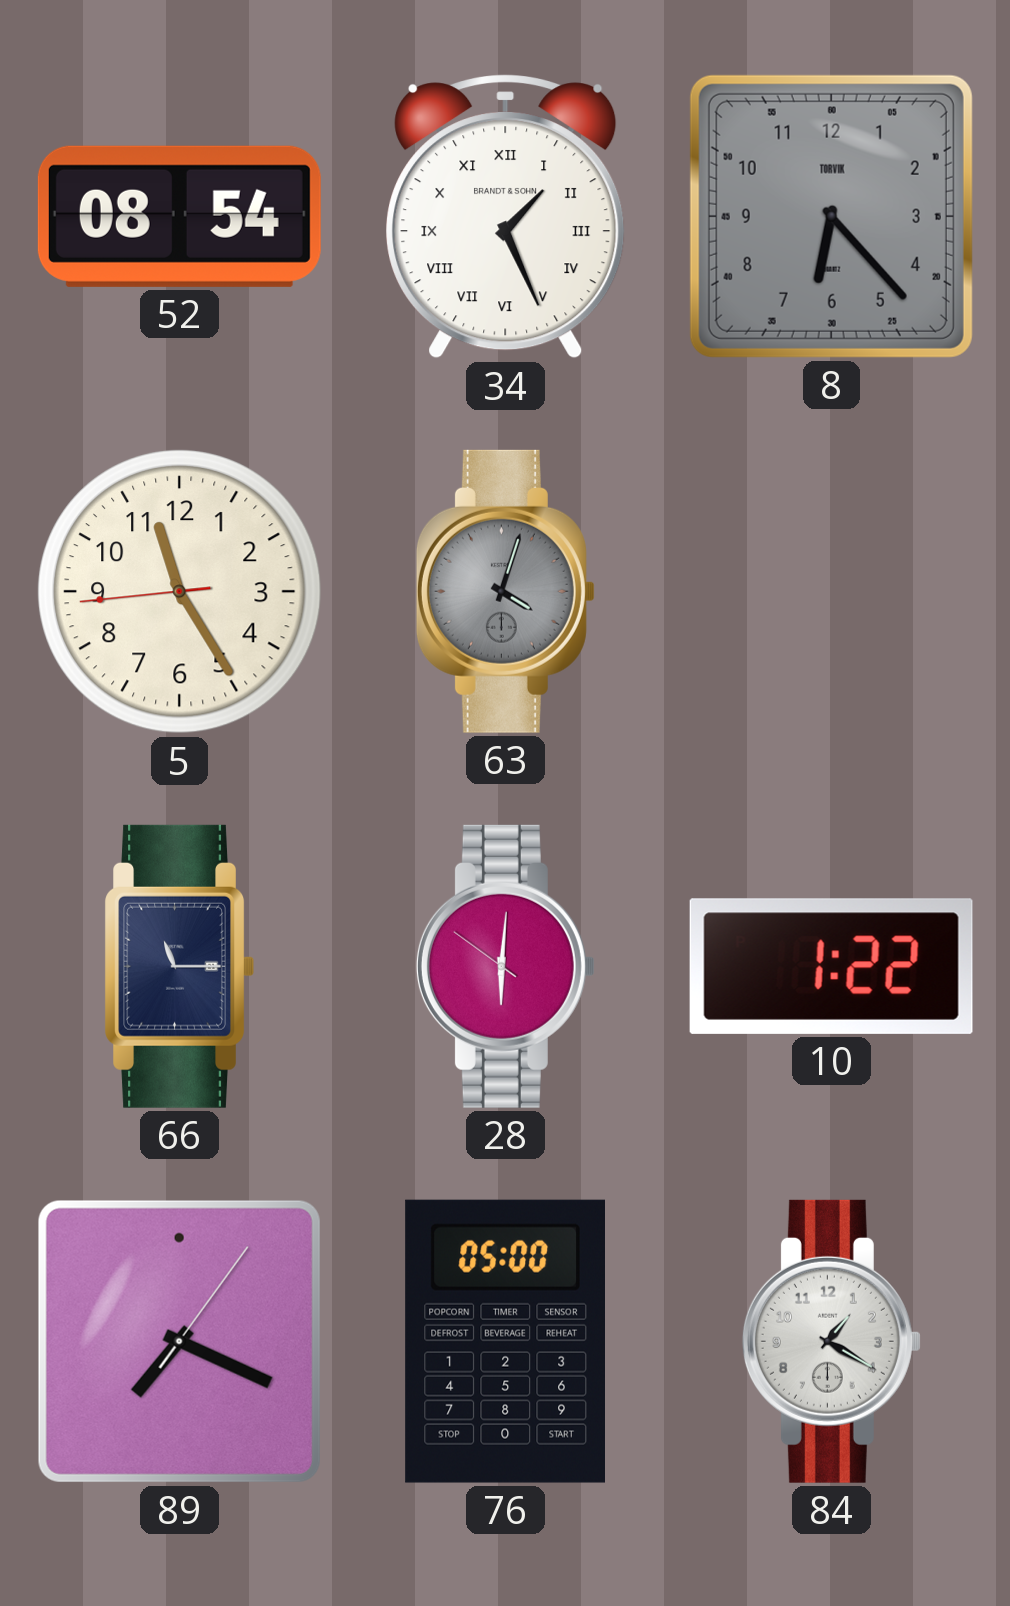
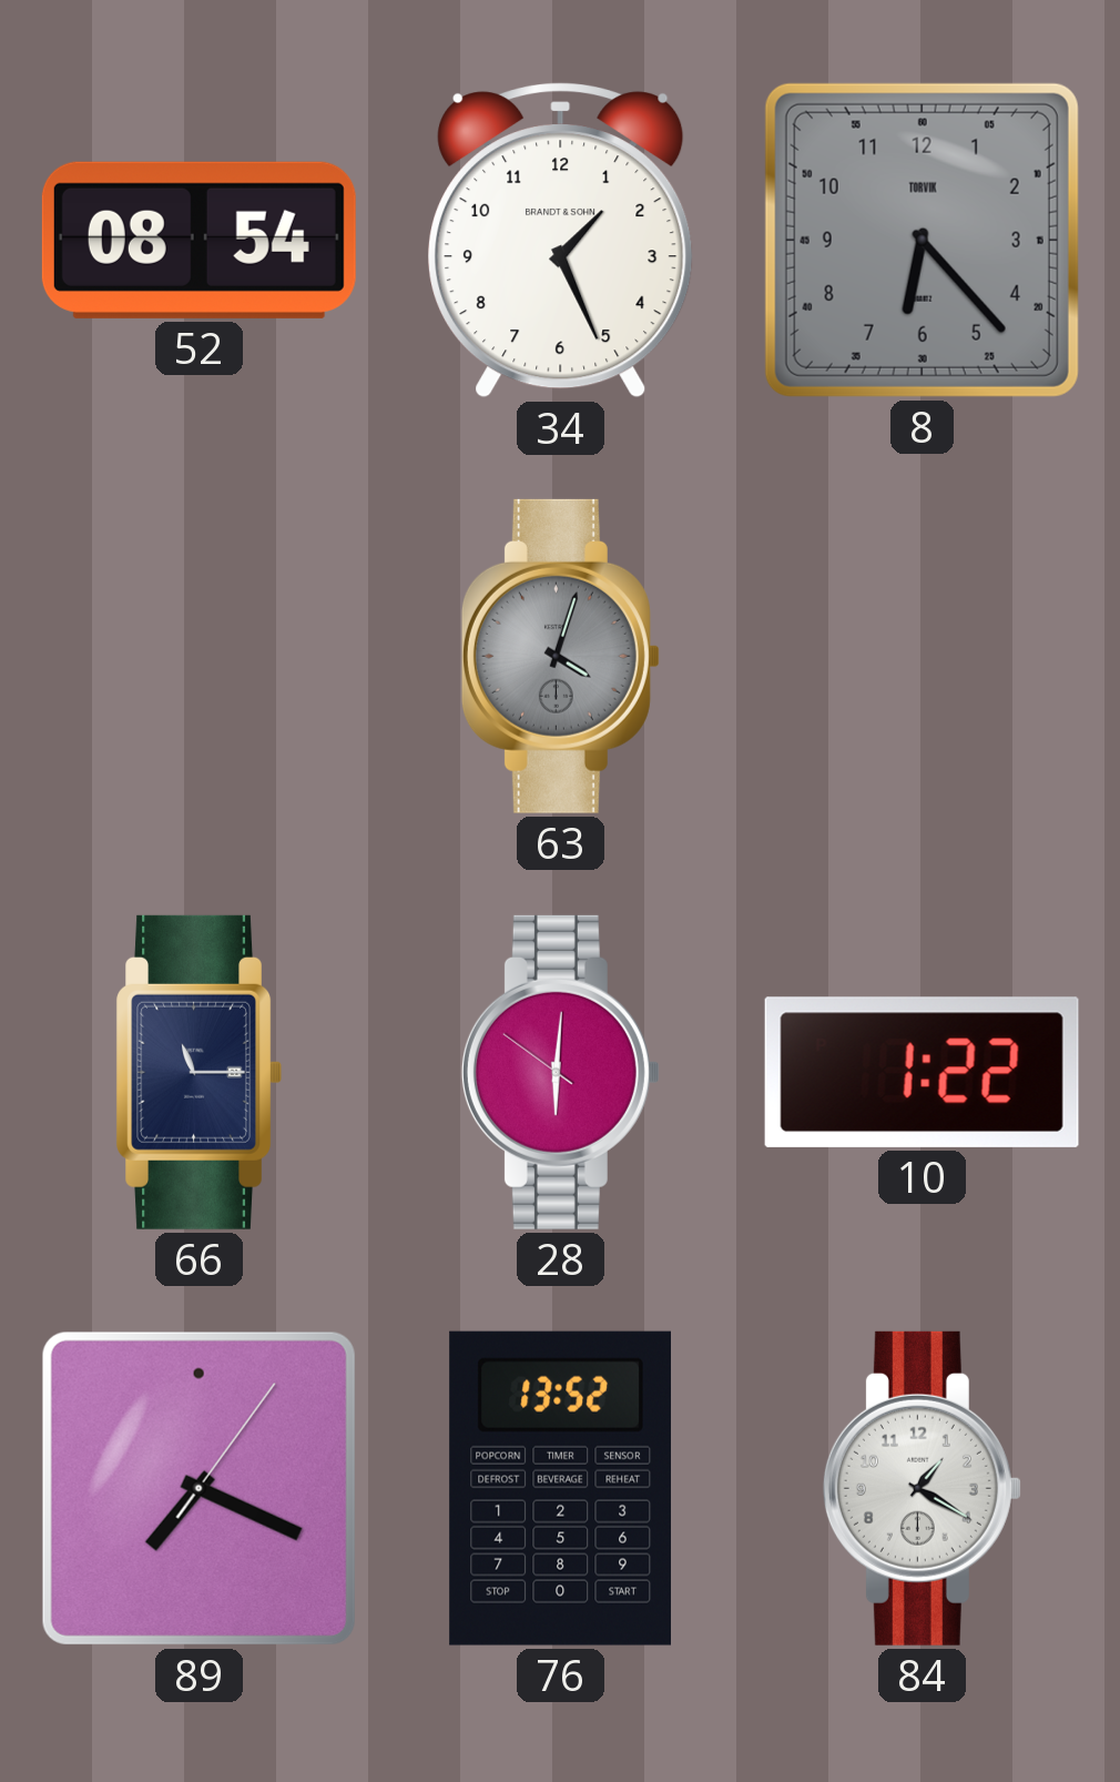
34 numerals: Roman -> Arabic (561, 241)
5: 11:24 -> none (179, 591)
76: 05:00 -> 13:52 (560, 1488)
